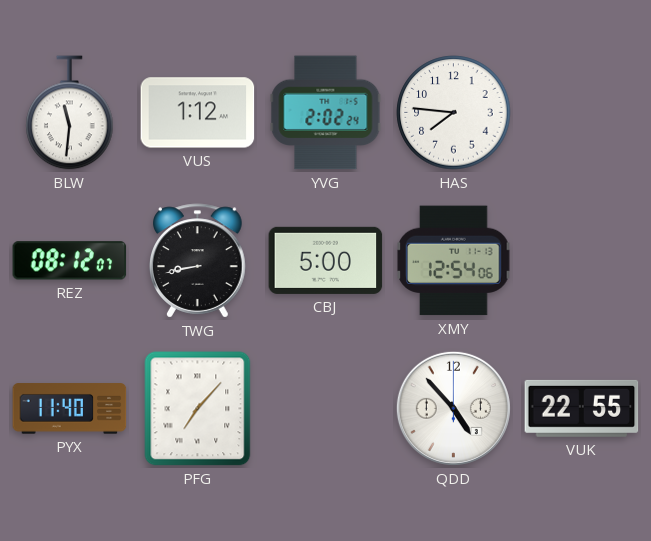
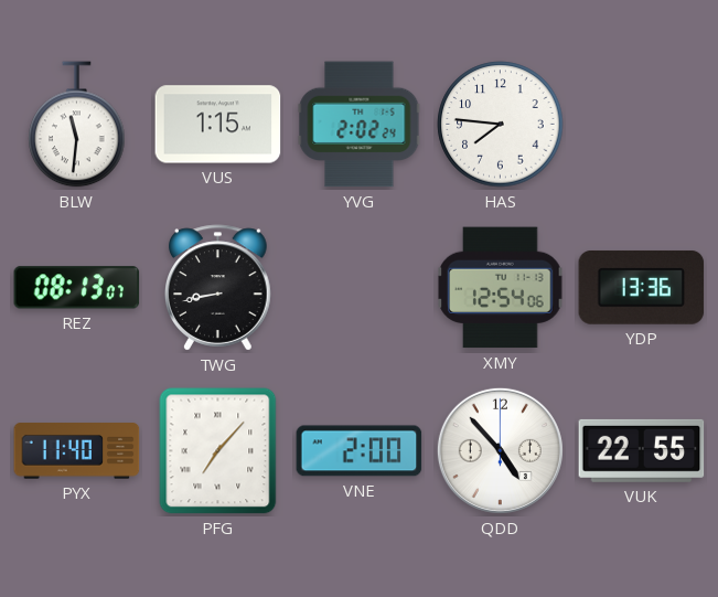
VUS: 1:12 -> 1:15 (218, 125)
REZ: 08:12 -> 08:13 (77, 288)
CBJ: 5:00 -> none (326, 260)
YDP: none -> 13:36 (642, 287)
VNE: none -> 2:00 (360, 451)
